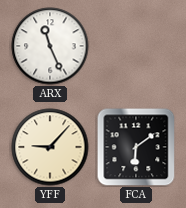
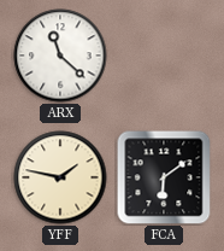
ARX: 11:26 -> 11:22 (60, 56)
YFF: 9:07 -> 1:47 (60, 177)
